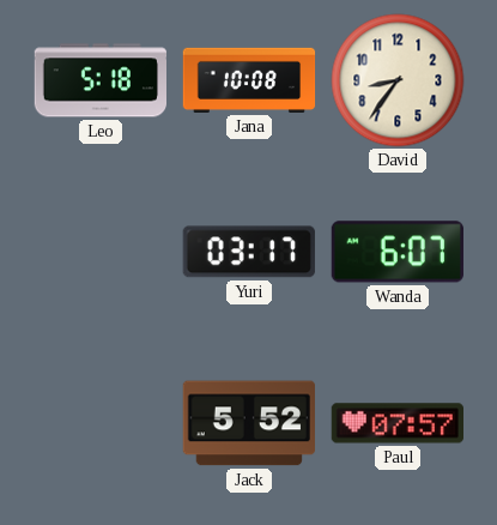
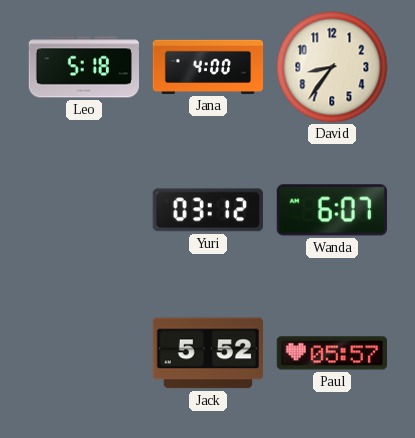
Jana: 10:08 -> 4:00 (208, 67)
Yuri: 03:17 -> 03:12 (208, 210)
Paul: 07:57 -> 05:57 (331, 353)
